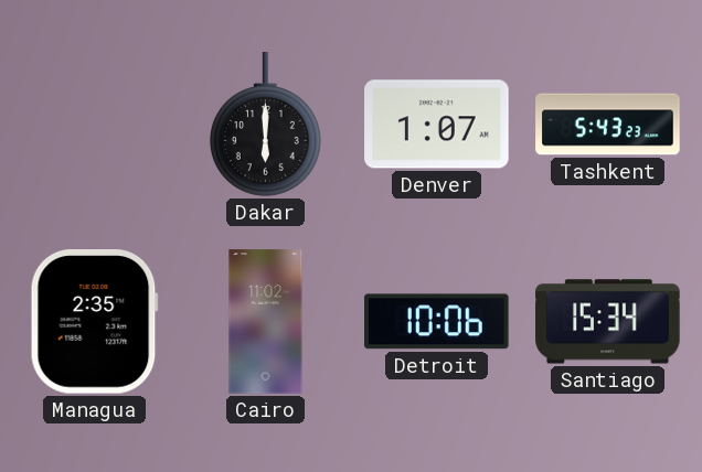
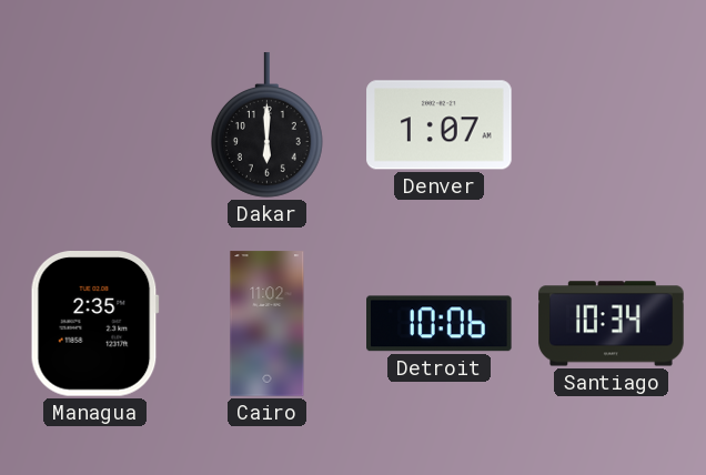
Tashkent: 5:43 -> none (608, 125)
Santiago: 15:34 -> 10:34 (612, 324)
